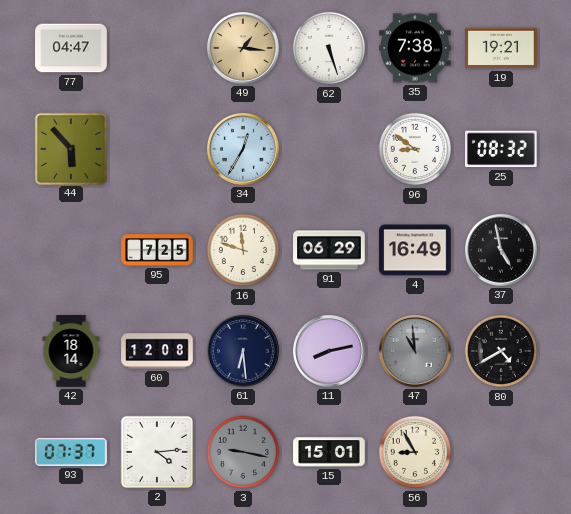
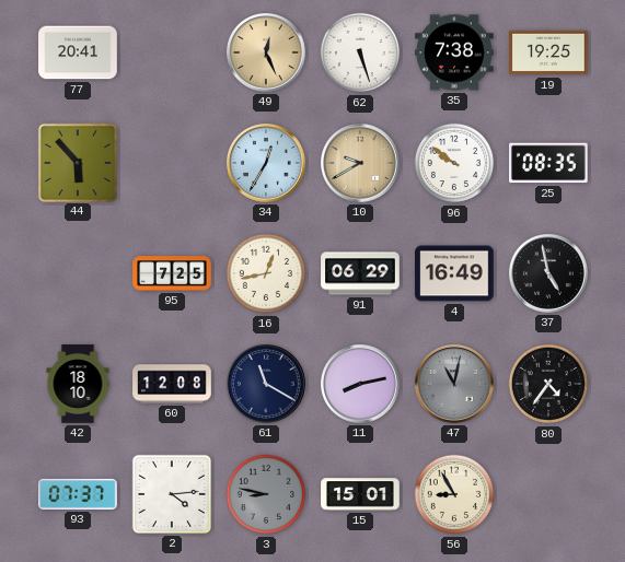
77: 04:47 -> 20:41 (78, 52)
49: 1:16 -> 12:26 (267, 54)
19: 19:21 -> 19:25 (548, 52)
10: none -> 9:40 (361, 164)
96: 8:51 -> 9:51 (454, 163)
25: 08:32 -> 08:35 (549, 163)
16: 11:48 -> 12:43 (266, 273)
42: 18:14 -> 18:10 (78, 384)
61: 6:29 -> 11:20 (267, 385)
47: 10:59 -> 11:02 (455, 385)
80: 4:40 -> 4:36 (548, 384)
3: 9:17 -> 8:47 (266, 494)
